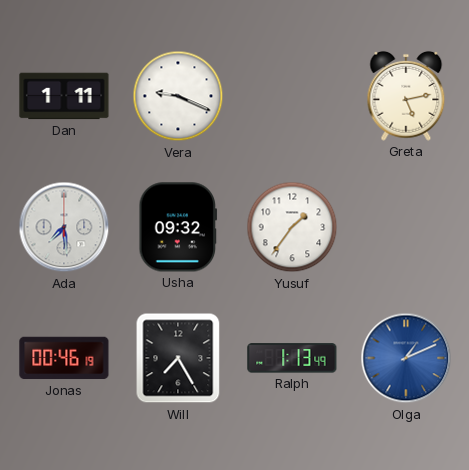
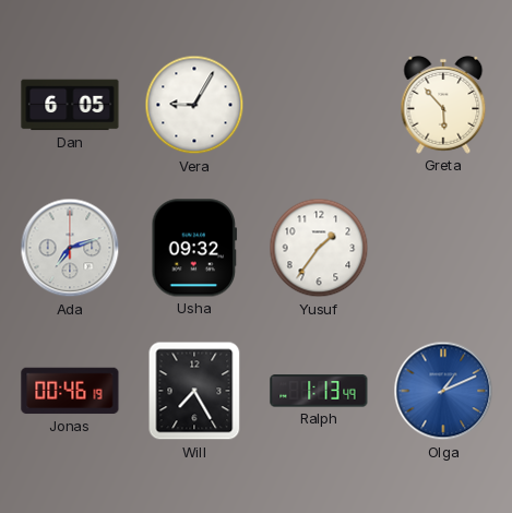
Dan: 1:11 -> 6:05 (70, 105)
Vera: 9:19 -> 9:05 (194, 105)
Greta: 5:13 -> 5:53 (443, 105)
Ada: 7:29 -> 7:12 (70, 248)
